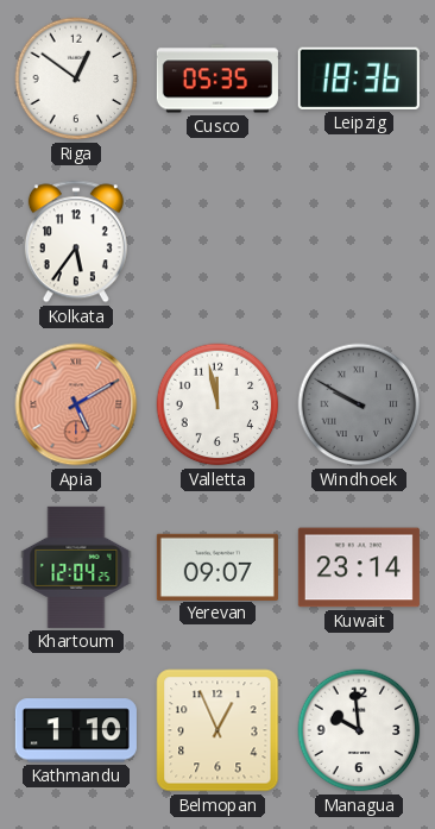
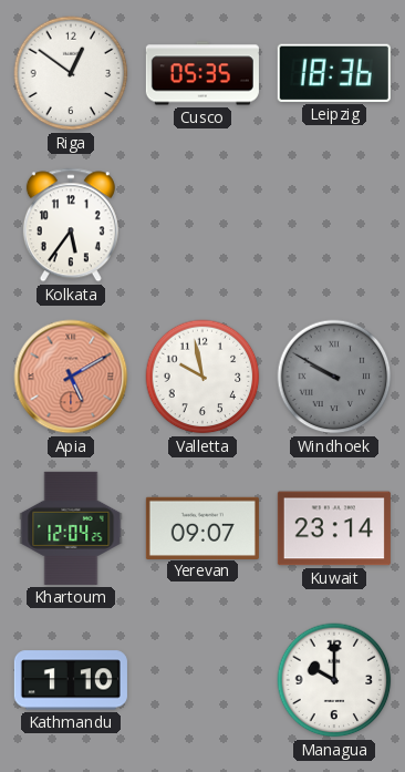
Valletta: 11:58 -> 9:58 (202, 377)
Belmopan: 12:56 -> none (218, 730)
Managua: 9:59 -> 10:00 (334, 680)
